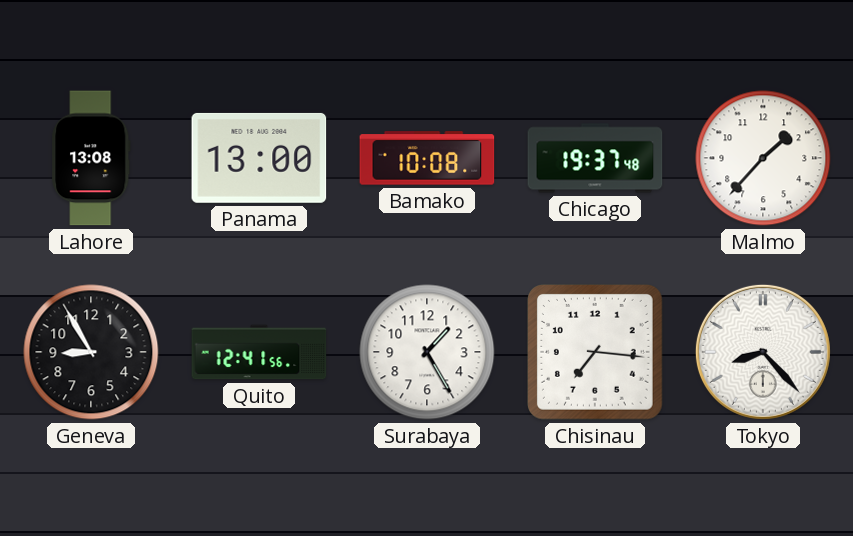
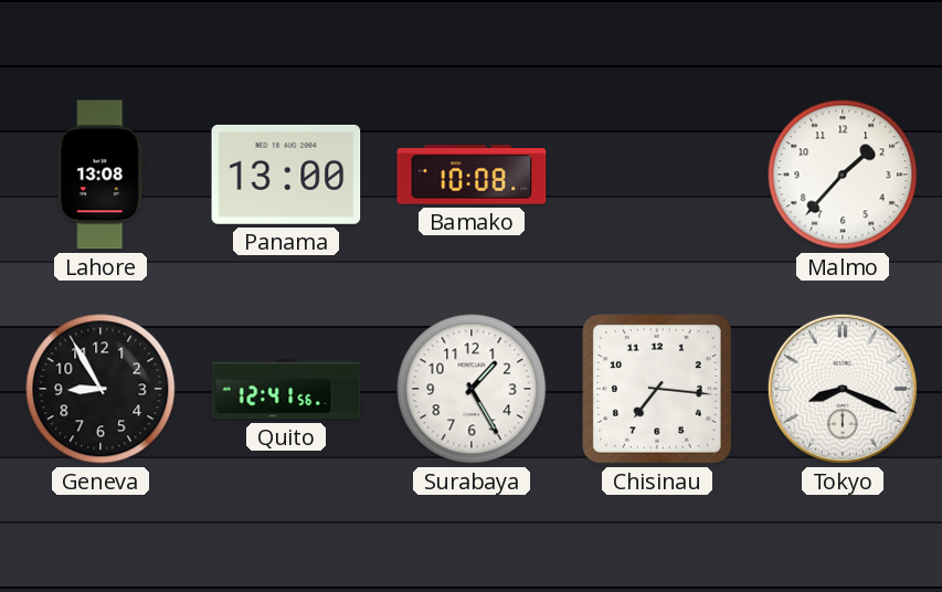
Chicago: 19:37 -> none (595, 158)
Tokyo: 8:23 -> 8:19 (843, 389)
